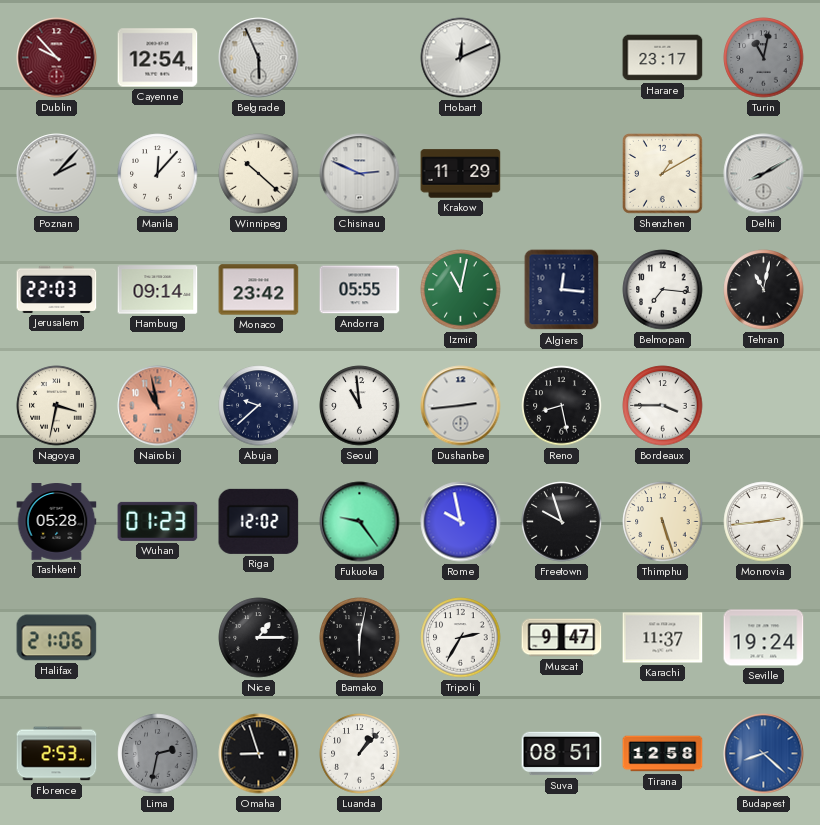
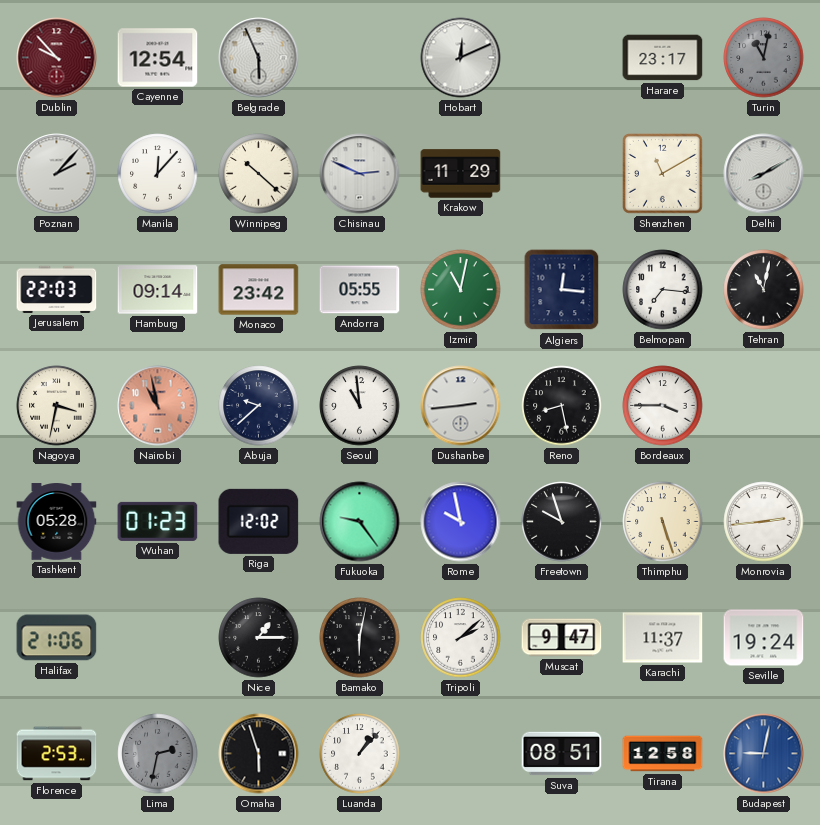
Shenzhen: 1:10 -> 11:10 (663, 174)
Tripoli: 2:35 -> 2:08 (461, 638)
Omaha: 8:57 -> 5:57 (259, 754)
Budapest: 8:22 -> 9:02 (764, 754)
